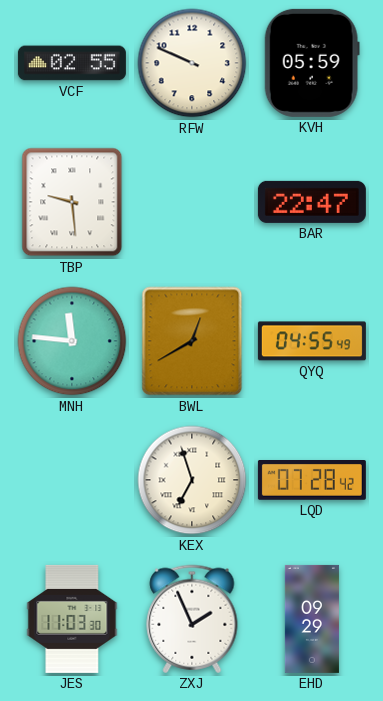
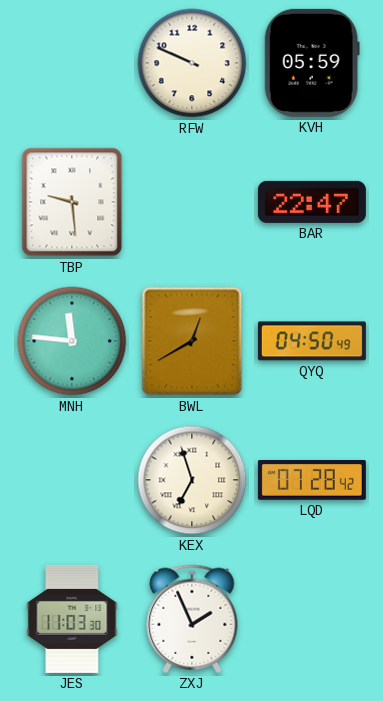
VCF: 02:55 -> none (72, 63)
QYQ: 04:55 -> 04:50 (312, 341)
EHD: 09:29 -> none (312, 619)
